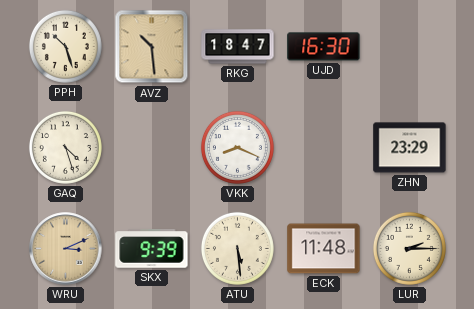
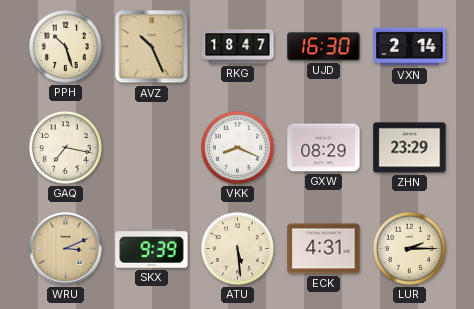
AVZ: 10:29 -> 10:26 (152, 47)
VXN: none -> 2:14 (410, 47)
GAQ: 4:27 -> 7:17 (65, 147)
GXW: none -> 08:29 (324, 148)
ECK: 11:48 -> 4:31 (324, 249)
